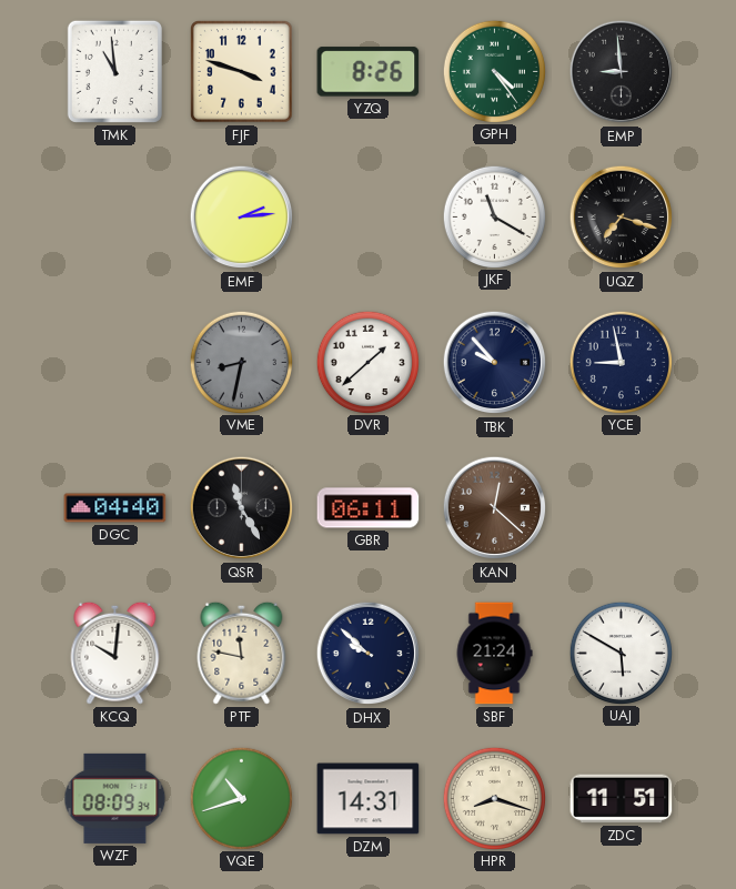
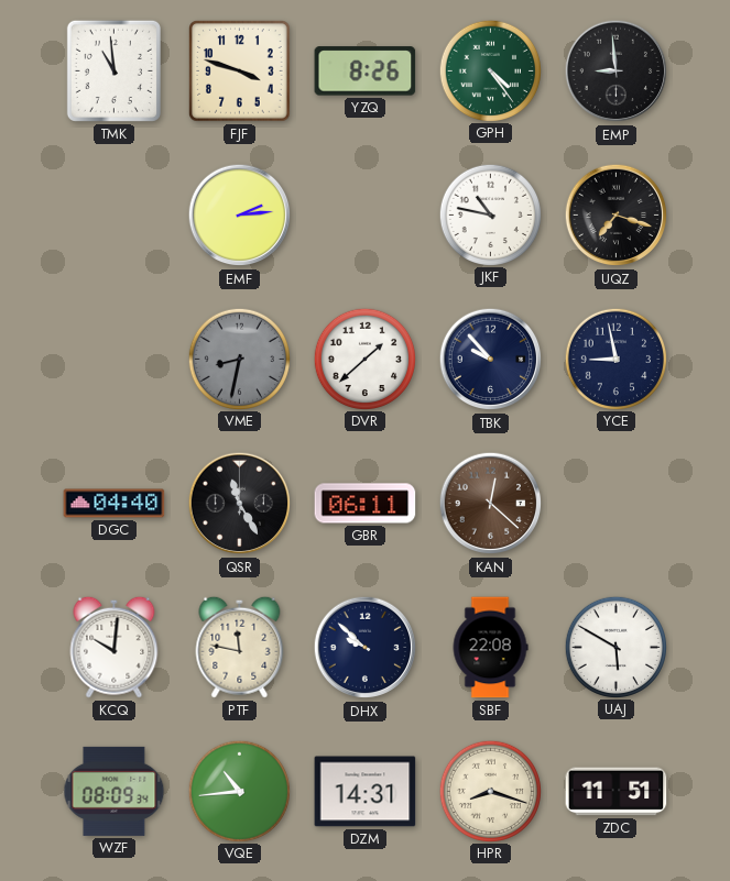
JKF: 11:20 -> 10:47 (490, 214)
SBF: 21:24 -> 22:08 (490, 648)
VQE: 10:42 -> 10:44 (239, 791)
